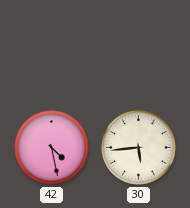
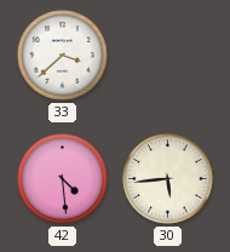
33: none -> 3:38 (63, 56)
42: 4:28 -> 4:29 (63, 179)
